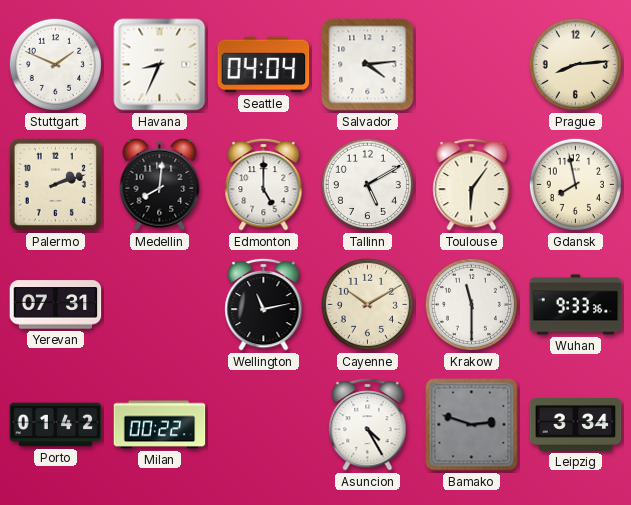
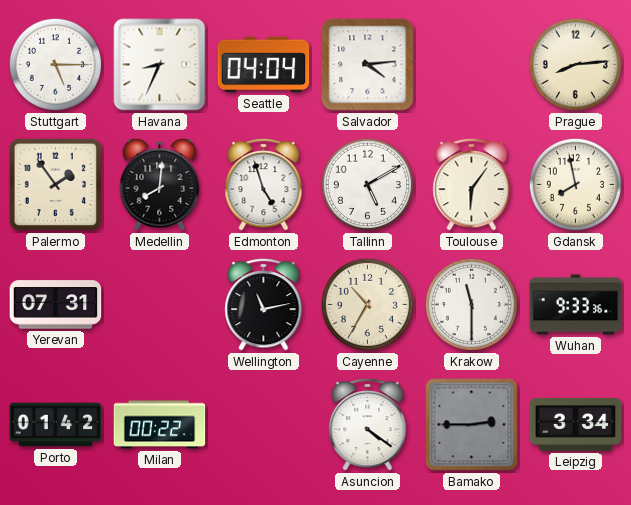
Stuttgart: 1:49 -> 5:15 (55, 64)
Palermo: 2:12 -> 1:54 (55, 184)
Edmonton: 5:00 -> 4:57 (264, 184)
Cayenne: 10:10 -> 10:35 (367, 304)
Asuncion: 4:25 -> 4:21 (368, 424)
Bamako: 2:48 -> 2:45 (472, 425)
